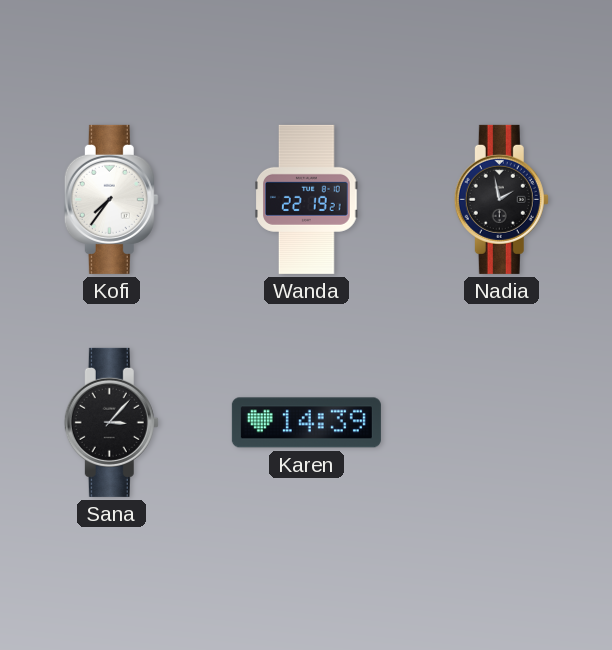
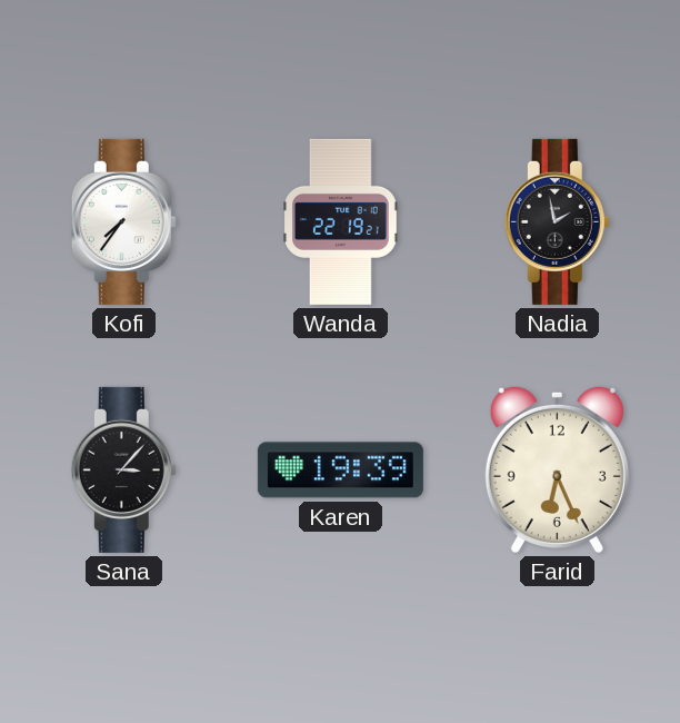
Karen: 14:39 -> 19:39 (340, 471)
Farid: none -> 6:26 (557, 469)
